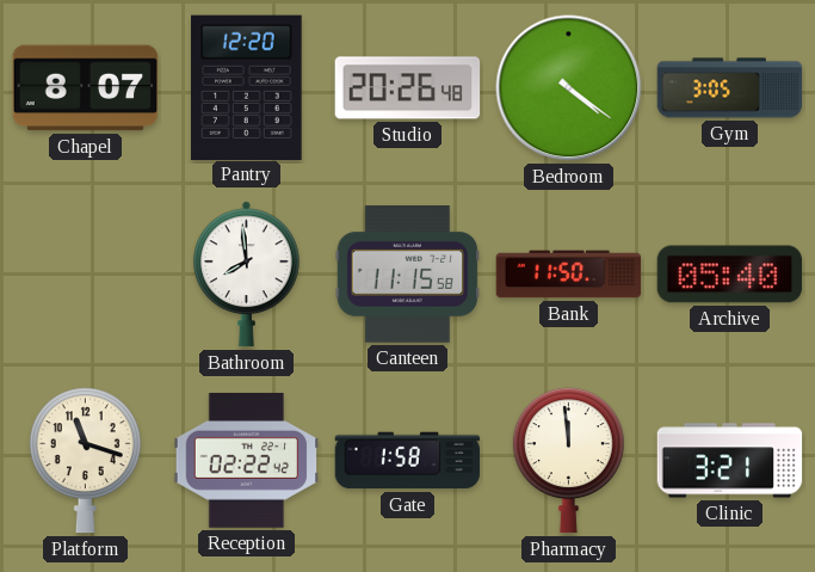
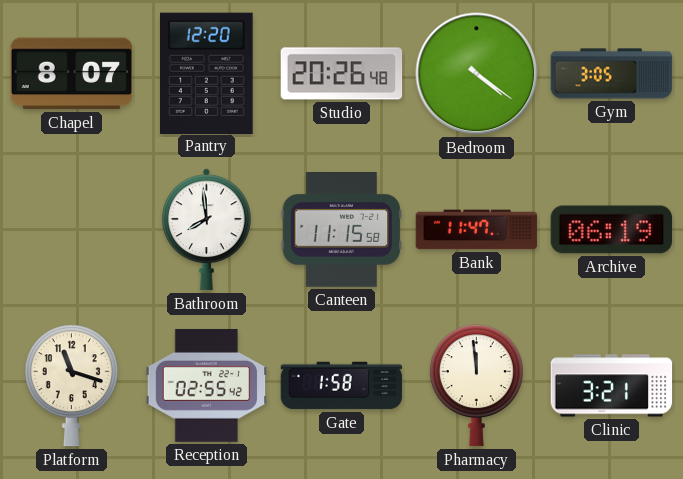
Bank: 11:50 -> 11:47 (477, 230)
Archive: 05:40 -> 06:19 (612, 230)
Reception: 02:22 -> 02:55 (207, 385)
